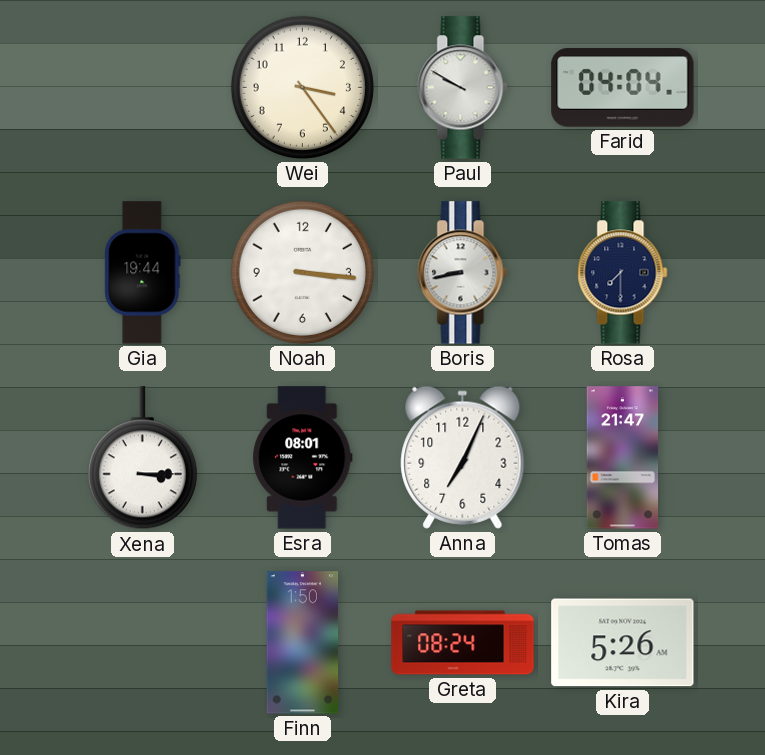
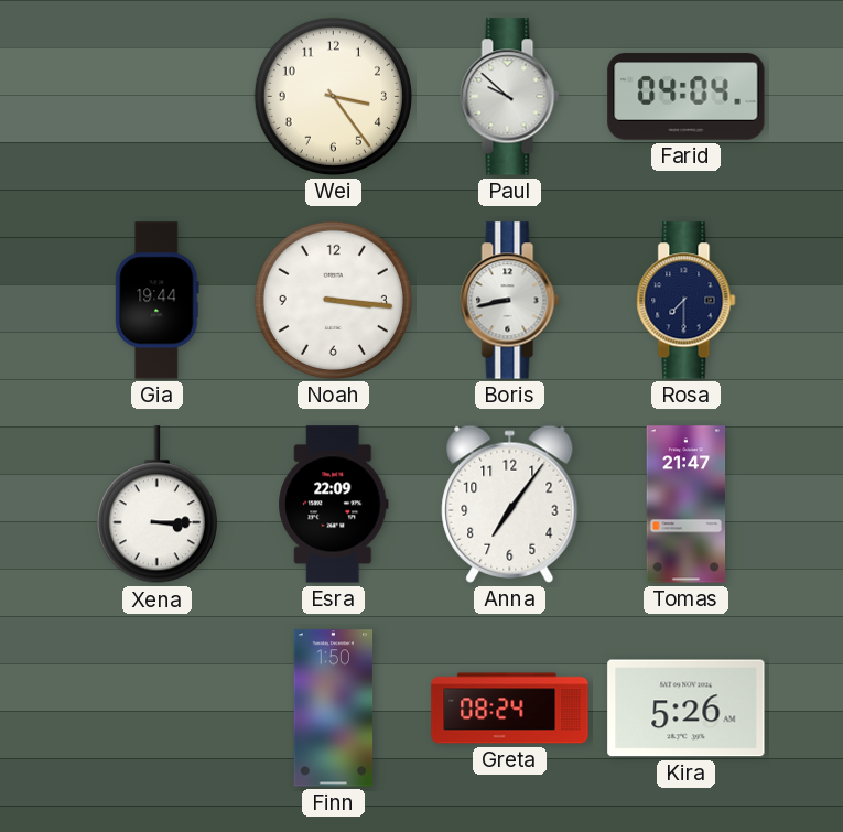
Paul: 9:50 -> 9:52 (510, 97)
Esra: 08:01 -> 22:09 (334, 505)
Anna: 7:04 -> 7:06 (510, 504)
